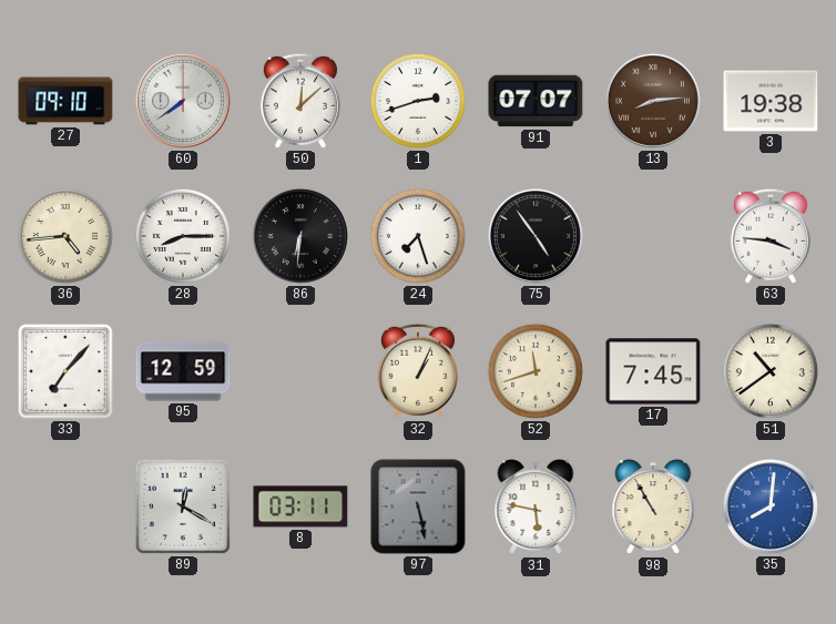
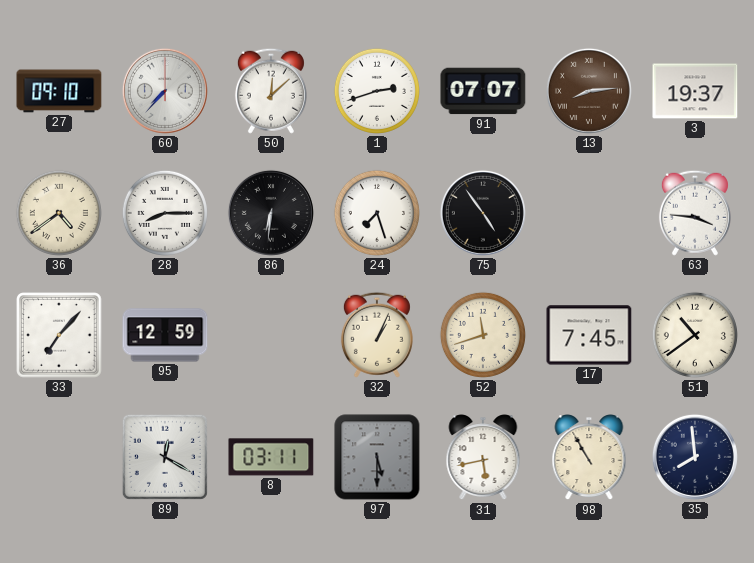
60: 7:39 -> 7:37 (165, 91)
3: 19:38 -> 19:37 (695, 91)
36: 4:44 -> 4:39 (59, 213)
97: 5:28 -> 5:30 (377, 457)
31: 5:47 -> 5:43 (483, 458)
35: 8:01 -> 7:59 (695, 457)
35 dial: blue -> navy (695, 457)
